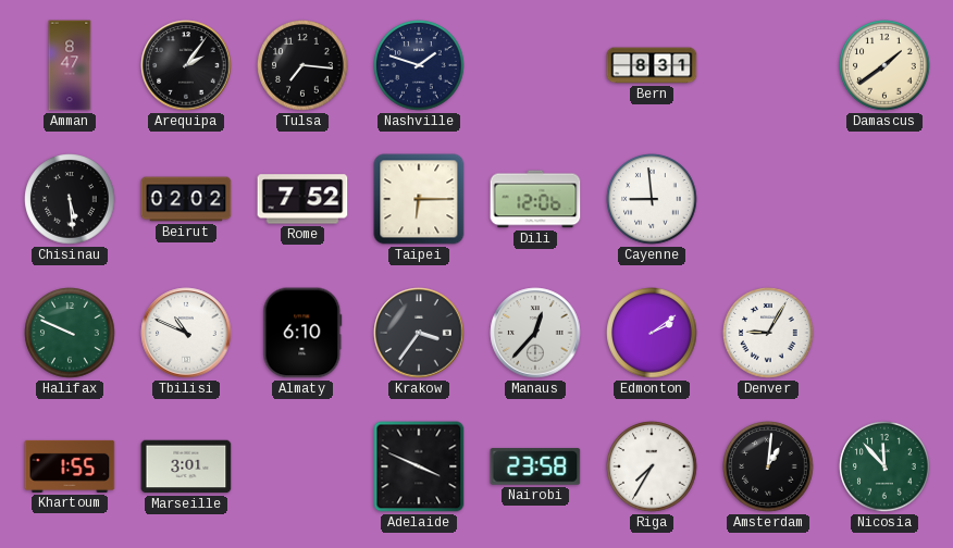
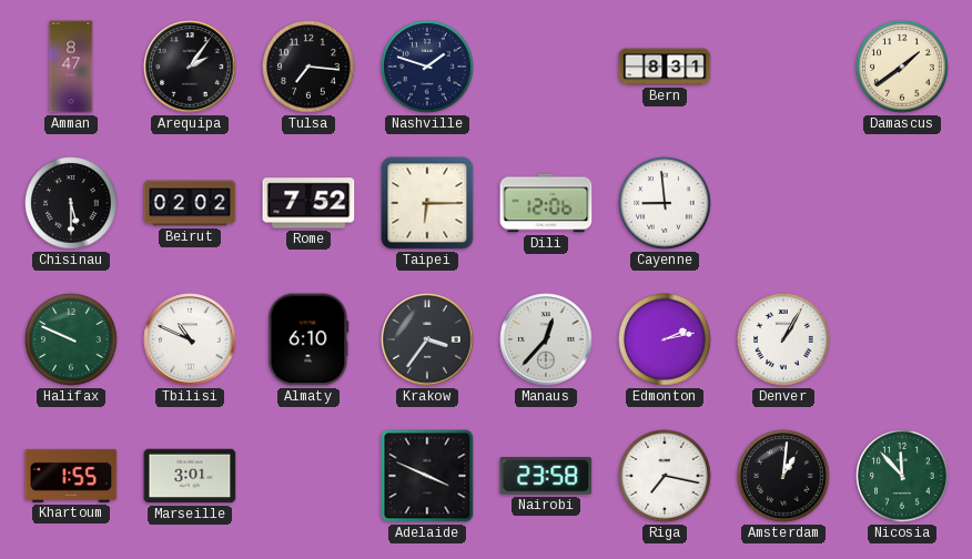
Chisinau: 5:29 -> 5:30 (71, 203)
Edmonton: 2:09 -> 2:13 (665, 339)
Denver: 9:05 -> 1:05 (783, 339)
Riga: 7:35 -> 7:17 (665, 476)
